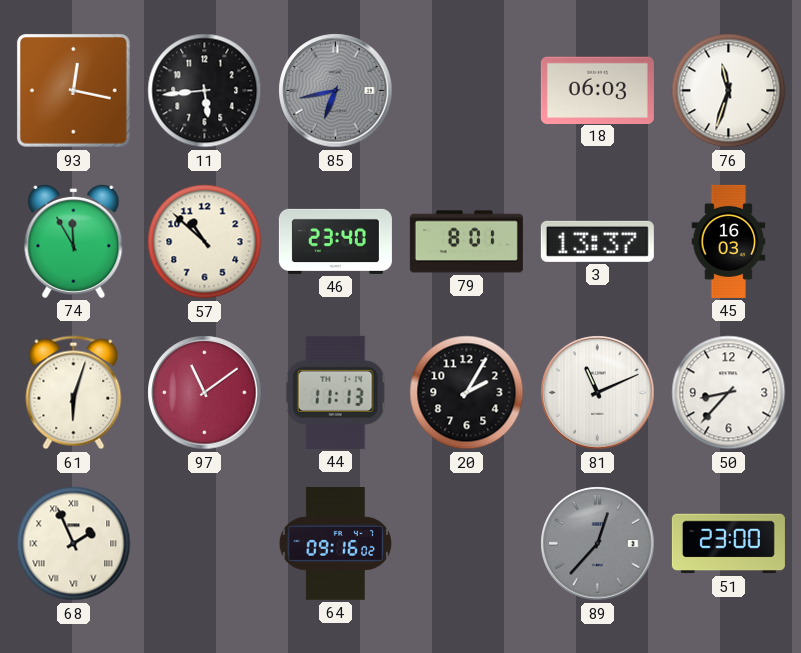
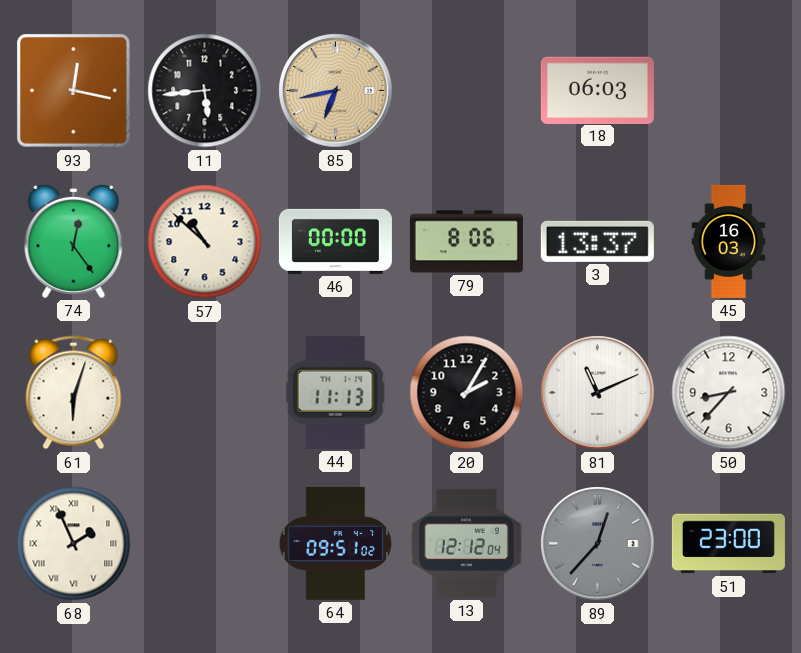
85 dial: grey -> champagne (336, 91)
76: 11:33 -> none (729, 91)
74: 11:55 -> 12:24 (74, 241)
46: 23:40 -> 00:00 (335, 241)
79: 8:01 -> 8:06 (466, 242)
97: 11:09 -> none (205, 393)
64: 09:16 -> 09:51 (335, 544)
13: none -> 12:12 (466, 543)
